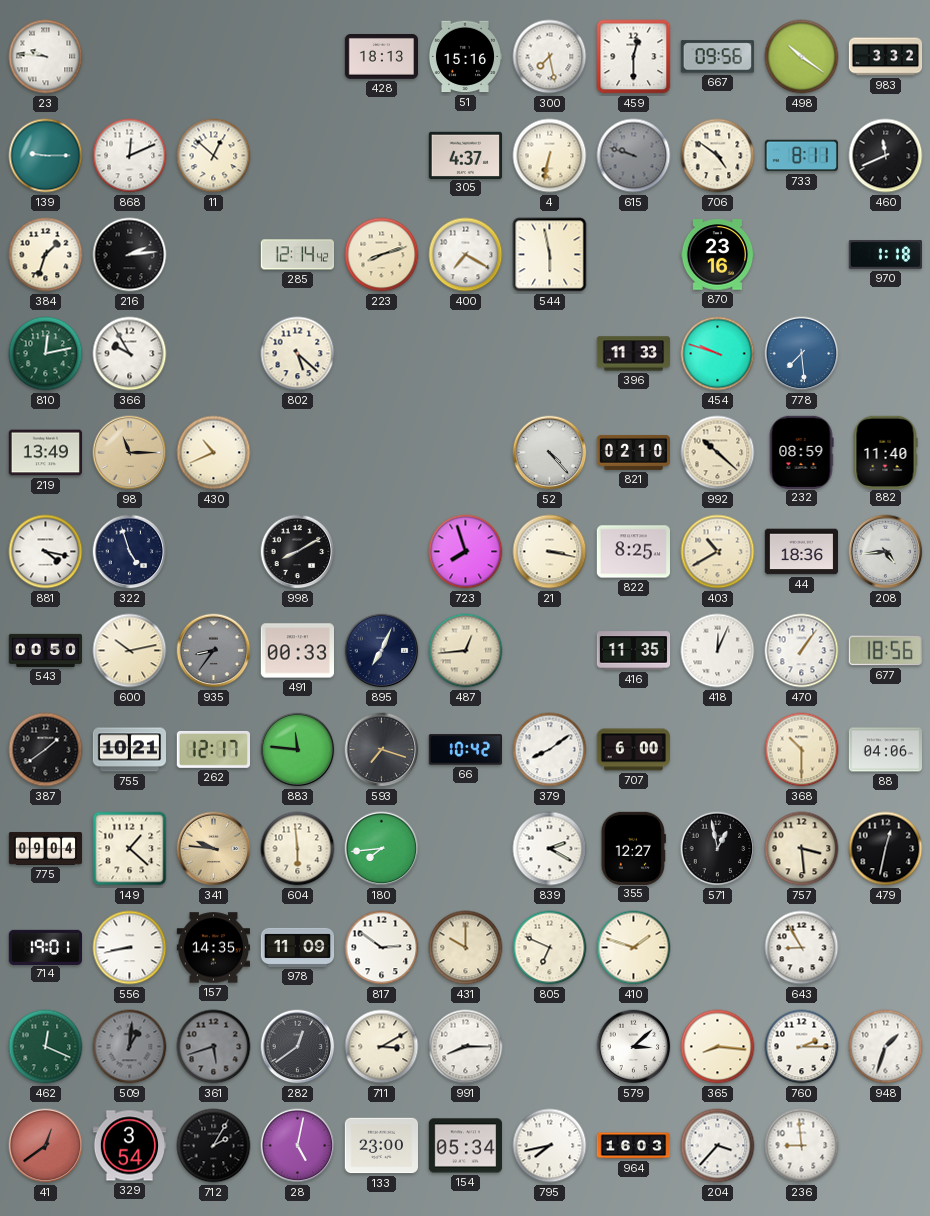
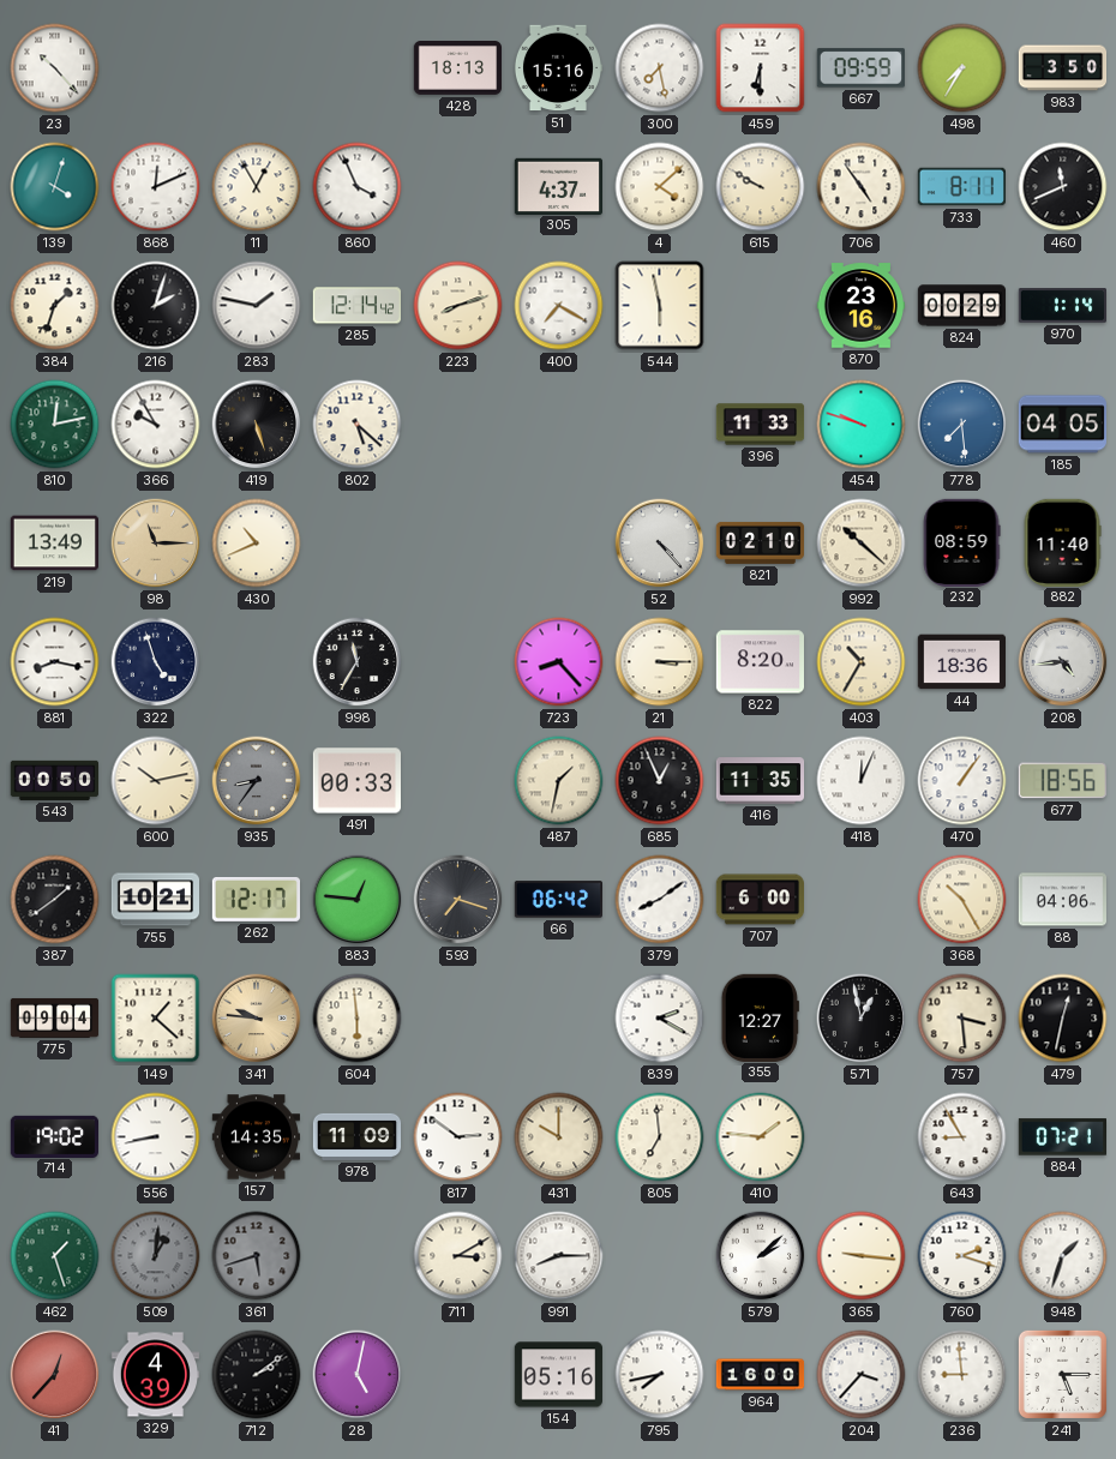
23: 9:46 -> 10:23 (55, 68)
459: 12:30 -> 6:30 (761, 68)
667: 09:56 -> 09:59 (860, 68)
498: 10:21 -> 7:35 (962, 68)
983: 3:32 -> 3:50 (1063, 68)
139: 9:15 -> 4:03 (55, 187)
11: 12:52 -> 12:55 (257, 187)
860: none -> 3:56 (358, 187)
4: 6:32 -> 4:08 (660, 187)
615: 9:48 -> 9:50 (761, 187)
615 dial: grey -> cream (761, 187)
706: 4:51 -> 4:54 (862, 187)
216: 2:14 -> 2:03 (156, 306)
283: none -> 1:47 (257, 306)
824: none -> 00:29 (962, 306)
970: 1:18 -> 1:14 (1062, 306)
419: none -> 5:27 (257, 425)
185: none -> 04:05 (1062, 425)
881: 4:17 -> 8:17 (55, 662)
998: 8:10 -> 11:35 (358, 662)
723: 7:57 -> 8:23 (559, 662)
21: 3:17 -> 3:15 (660, 662)
822: 8:25 -> 8:20 (760, 662)
403: 10:40 -> 10:35 (862, 662)
895: 7:04 -> none (382, 651)
487: 12:44 -> 1:32 (559, 781)
685: none -> 12:56 (660, 781)
883: 11:46 -> 12:46 (358, 900)
66: 10:42 -> 06:42 (558, 900)
368: 10:30 -> 10:25 (962, 900)
180: 7:44 -> none (382, 849)
714: 19:01 -> 19:02 (54, 1136)
805: 6:49 -> 6:59 (660, 1137)
410: 1:48 -> 1:46 (761, 1137)
884: none -> 07:21 (1062, 1137)
462: 12:19 -> 1:27 (55, 1256)
282: 12:39 -> none (298, 1047)
579: 3:08 -> 2:08 (761, 1256)
365: 8:16 -> 9:16 (862, 1256)
760: 2:15 -> 2:18 (962, 1256)
41: 12:39 -> 12:37 (55, 1375)
329: 3:54 -> 4:39 (155, 1375)
712: 2:05 -> 2:09 (257, 1375)
133: 23:00 -> none (381, 1146)
154: 05:34 -> 05:16 (558, 1375)
964: 16:03 -> 16:00 (761, 1375)
241: none -> 5:15 (1062, 1374)
